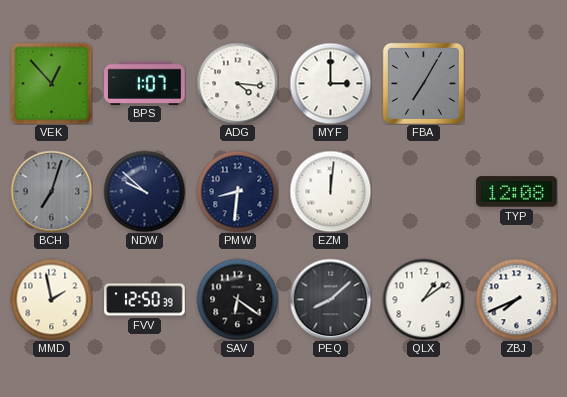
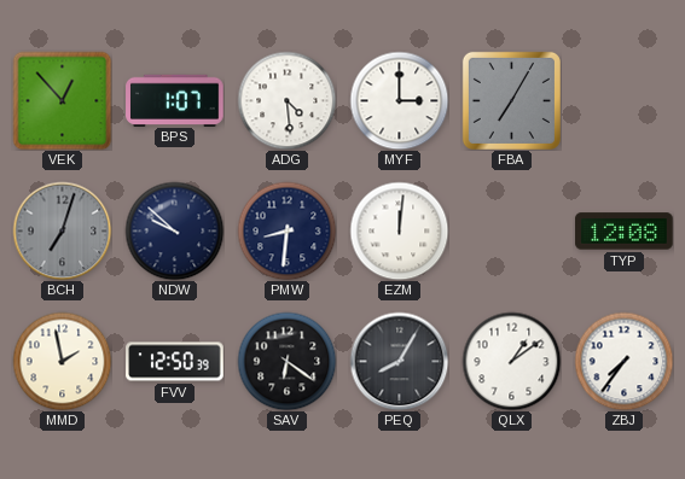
ADG: 4:16 -> 4:29 (286, 100)
PEQ: 8:08 -> 8:05 (399, 361)
ZBJ: 7:41 -> 7:36 (623, 361)
